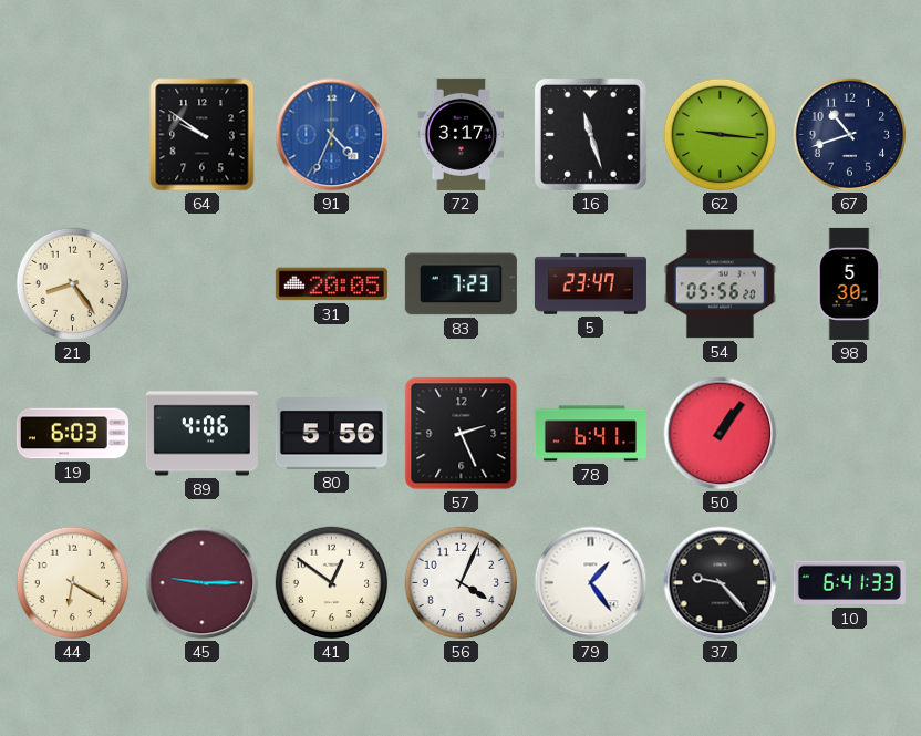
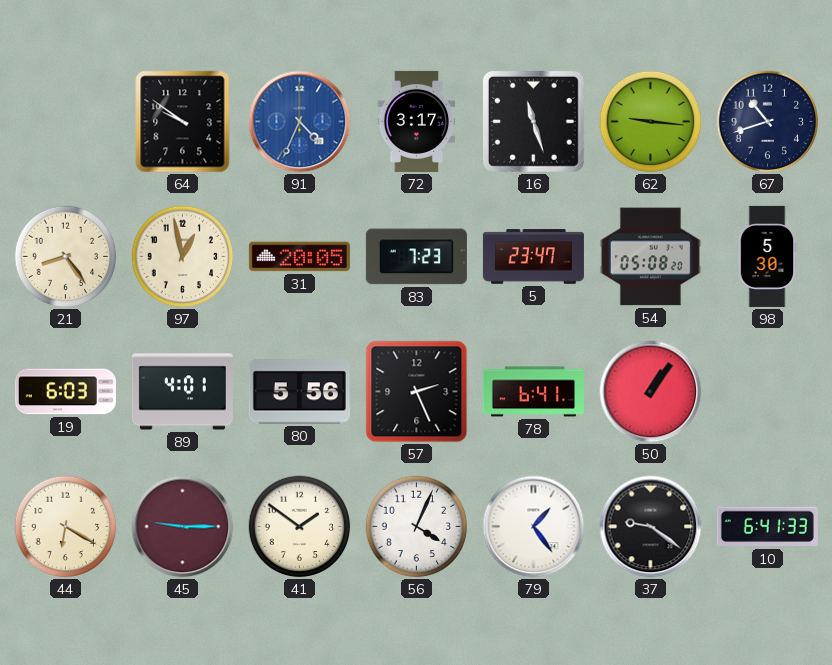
97: none -> 12:58 (183, 257)
54: 05:56 -> 05:08 (650, 257)
89: 4:06 -> 4:01 (182, 392)
41: 12:51 -> 1:51 (300, 527)
37: 9:23 -> 9:21 (651, 527)
